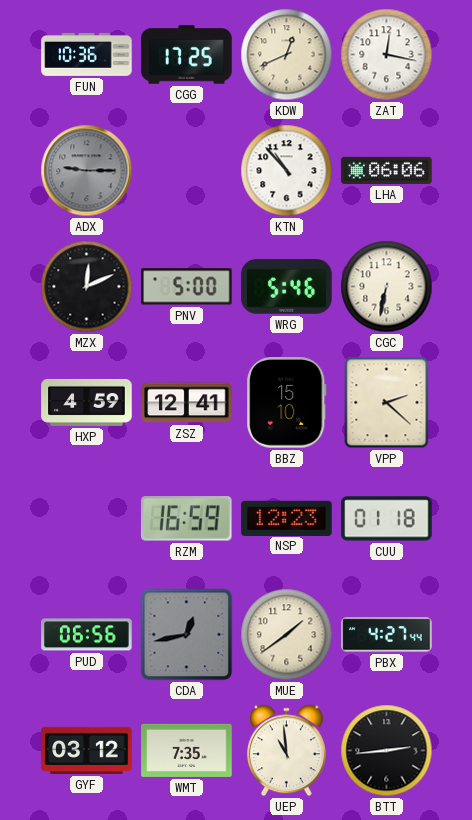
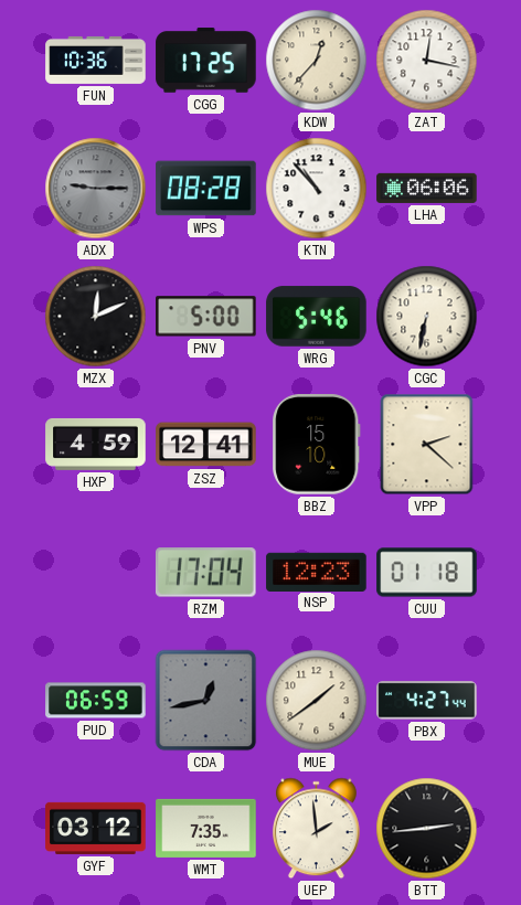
KDW: 12:41 -> 12:37 (317, 61)
WPS: none -> 08:28 (206, 189)
RZM: 16:59 -> 17:04 (205, 573)
PUD: 06:56 -> 06:59 (96, 701)
UEP: 10:59 -> 1:59 (316, 829)
